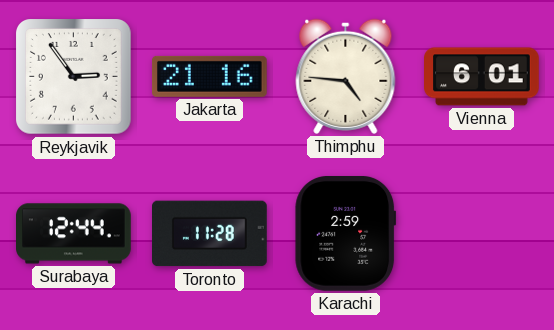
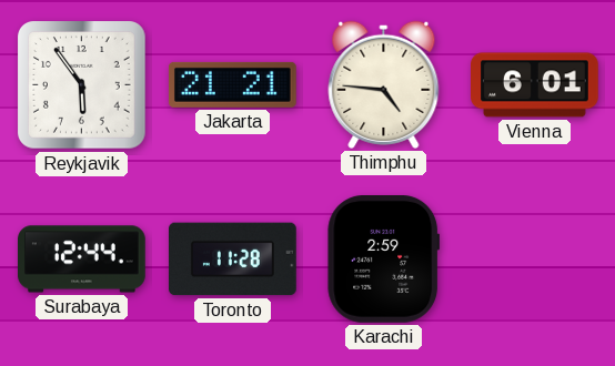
Reykjavik: 2:54 -> 5:54 (82, 85)
Jakarta: 21:16 -> 21:21 (233, 84)
